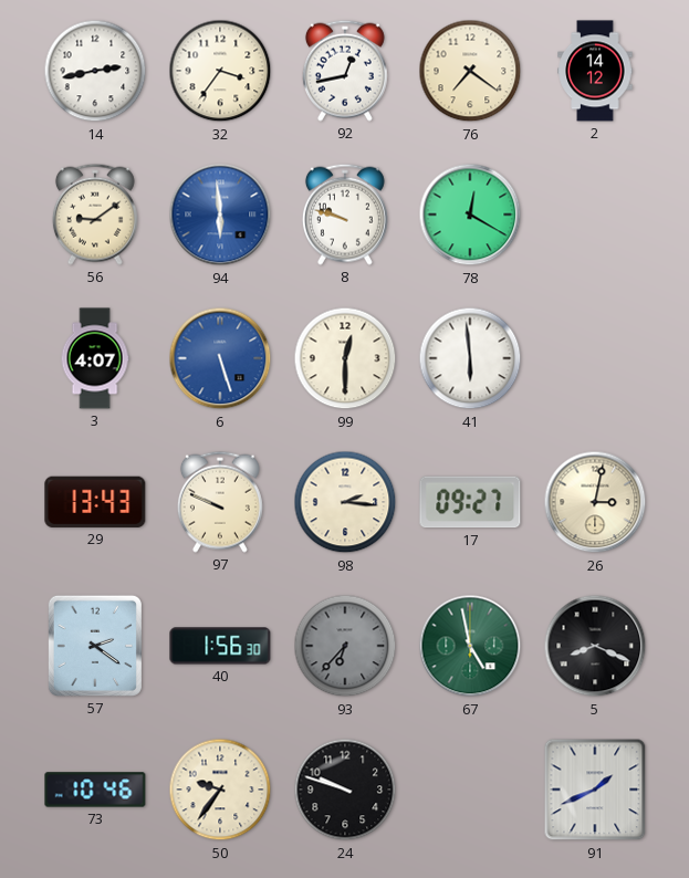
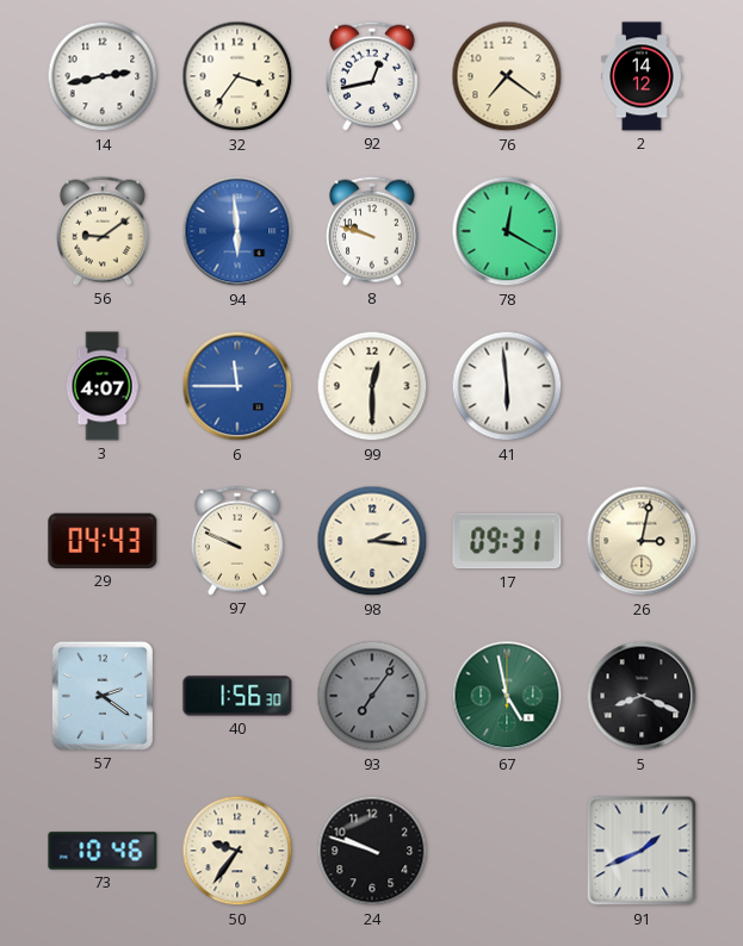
6: 5:27 -> 11:45 (237, 386)
29: 13:43 -> 04:43 (103, 541)
17: 09:27 -> 09:31 (507, 541)
93: 6:37 -> 7:06 (372, 696)
